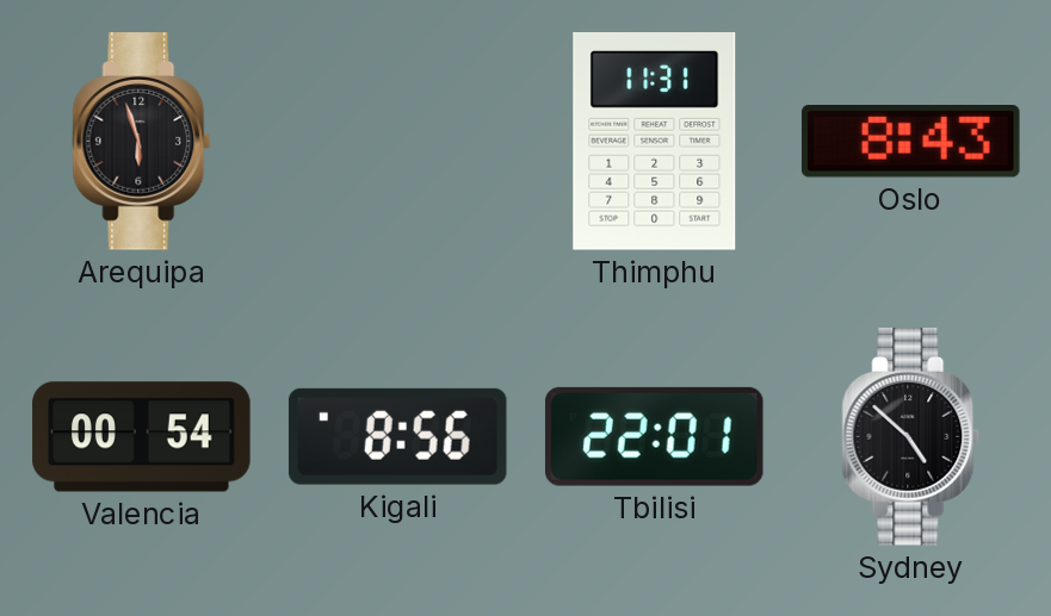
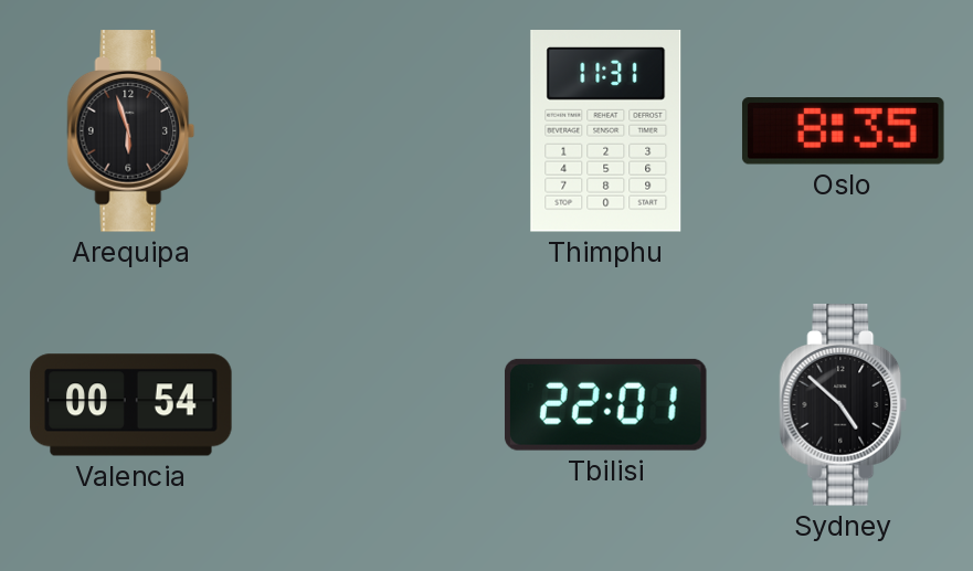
Oslo: 8:43 -> 8:35 (843, 131)
Kigali: 8:56 -> none (397, 436)
